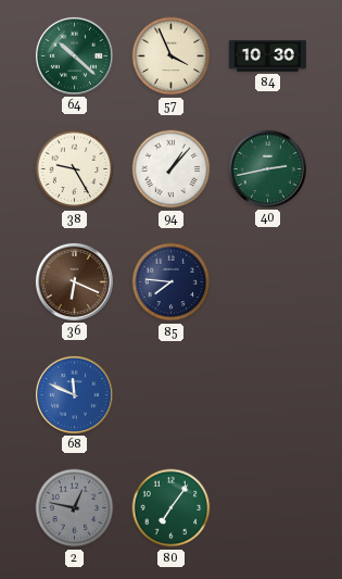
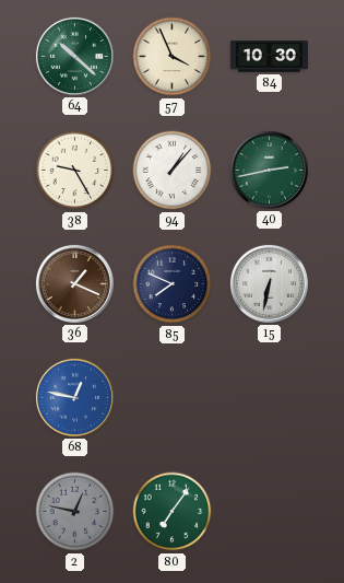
36: 6:19 -> 1:19 (74, 283)
85: 7:46 -> 7:49 (173, 284)
15: none -> 6:32 (269, 283)
68: 11:49 -> 12:47 (74, 397)
